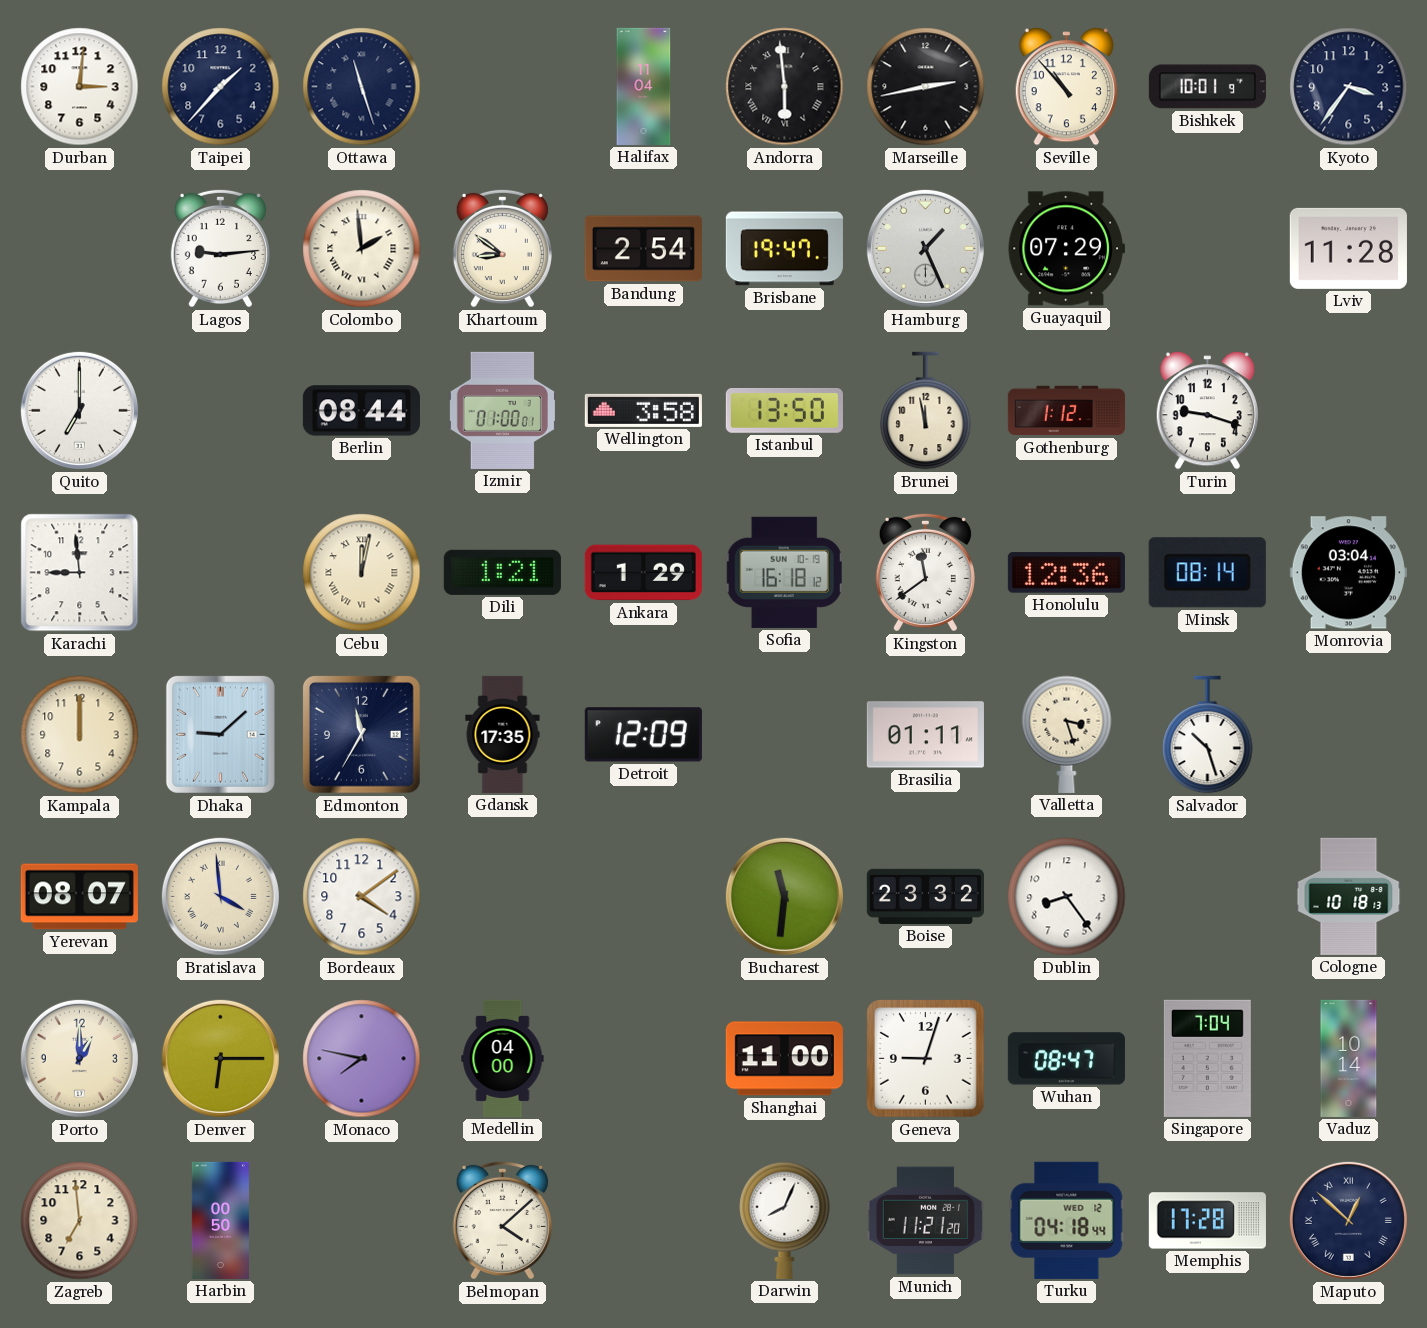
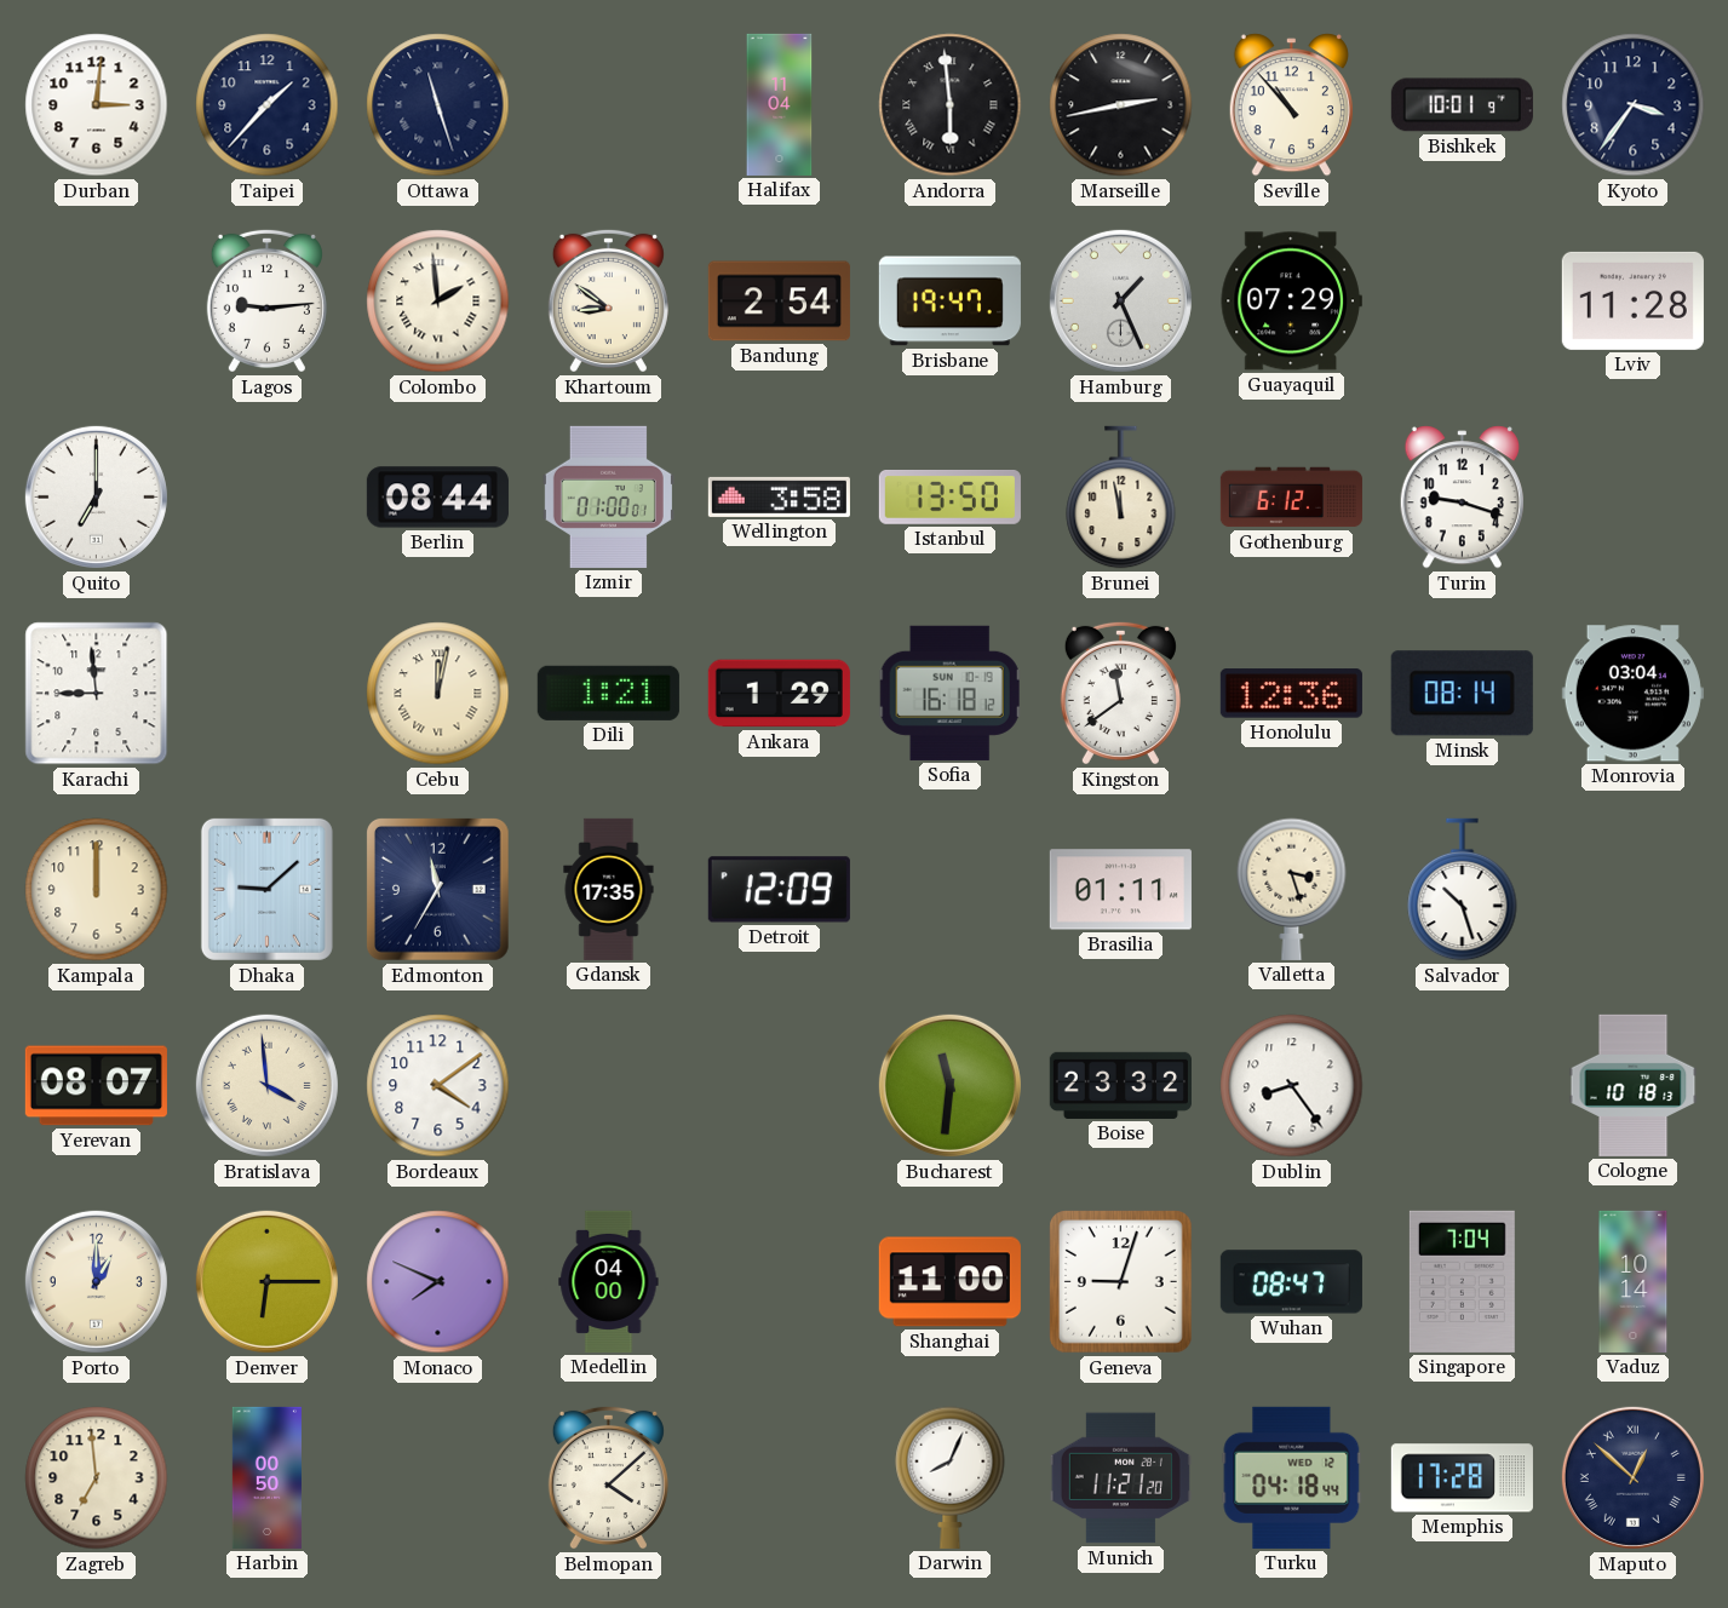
Gothenburg: 1:12 -> 6:12 (1291, 498)
Monaco: 7:47 -> 7:49 (438, 1282)
